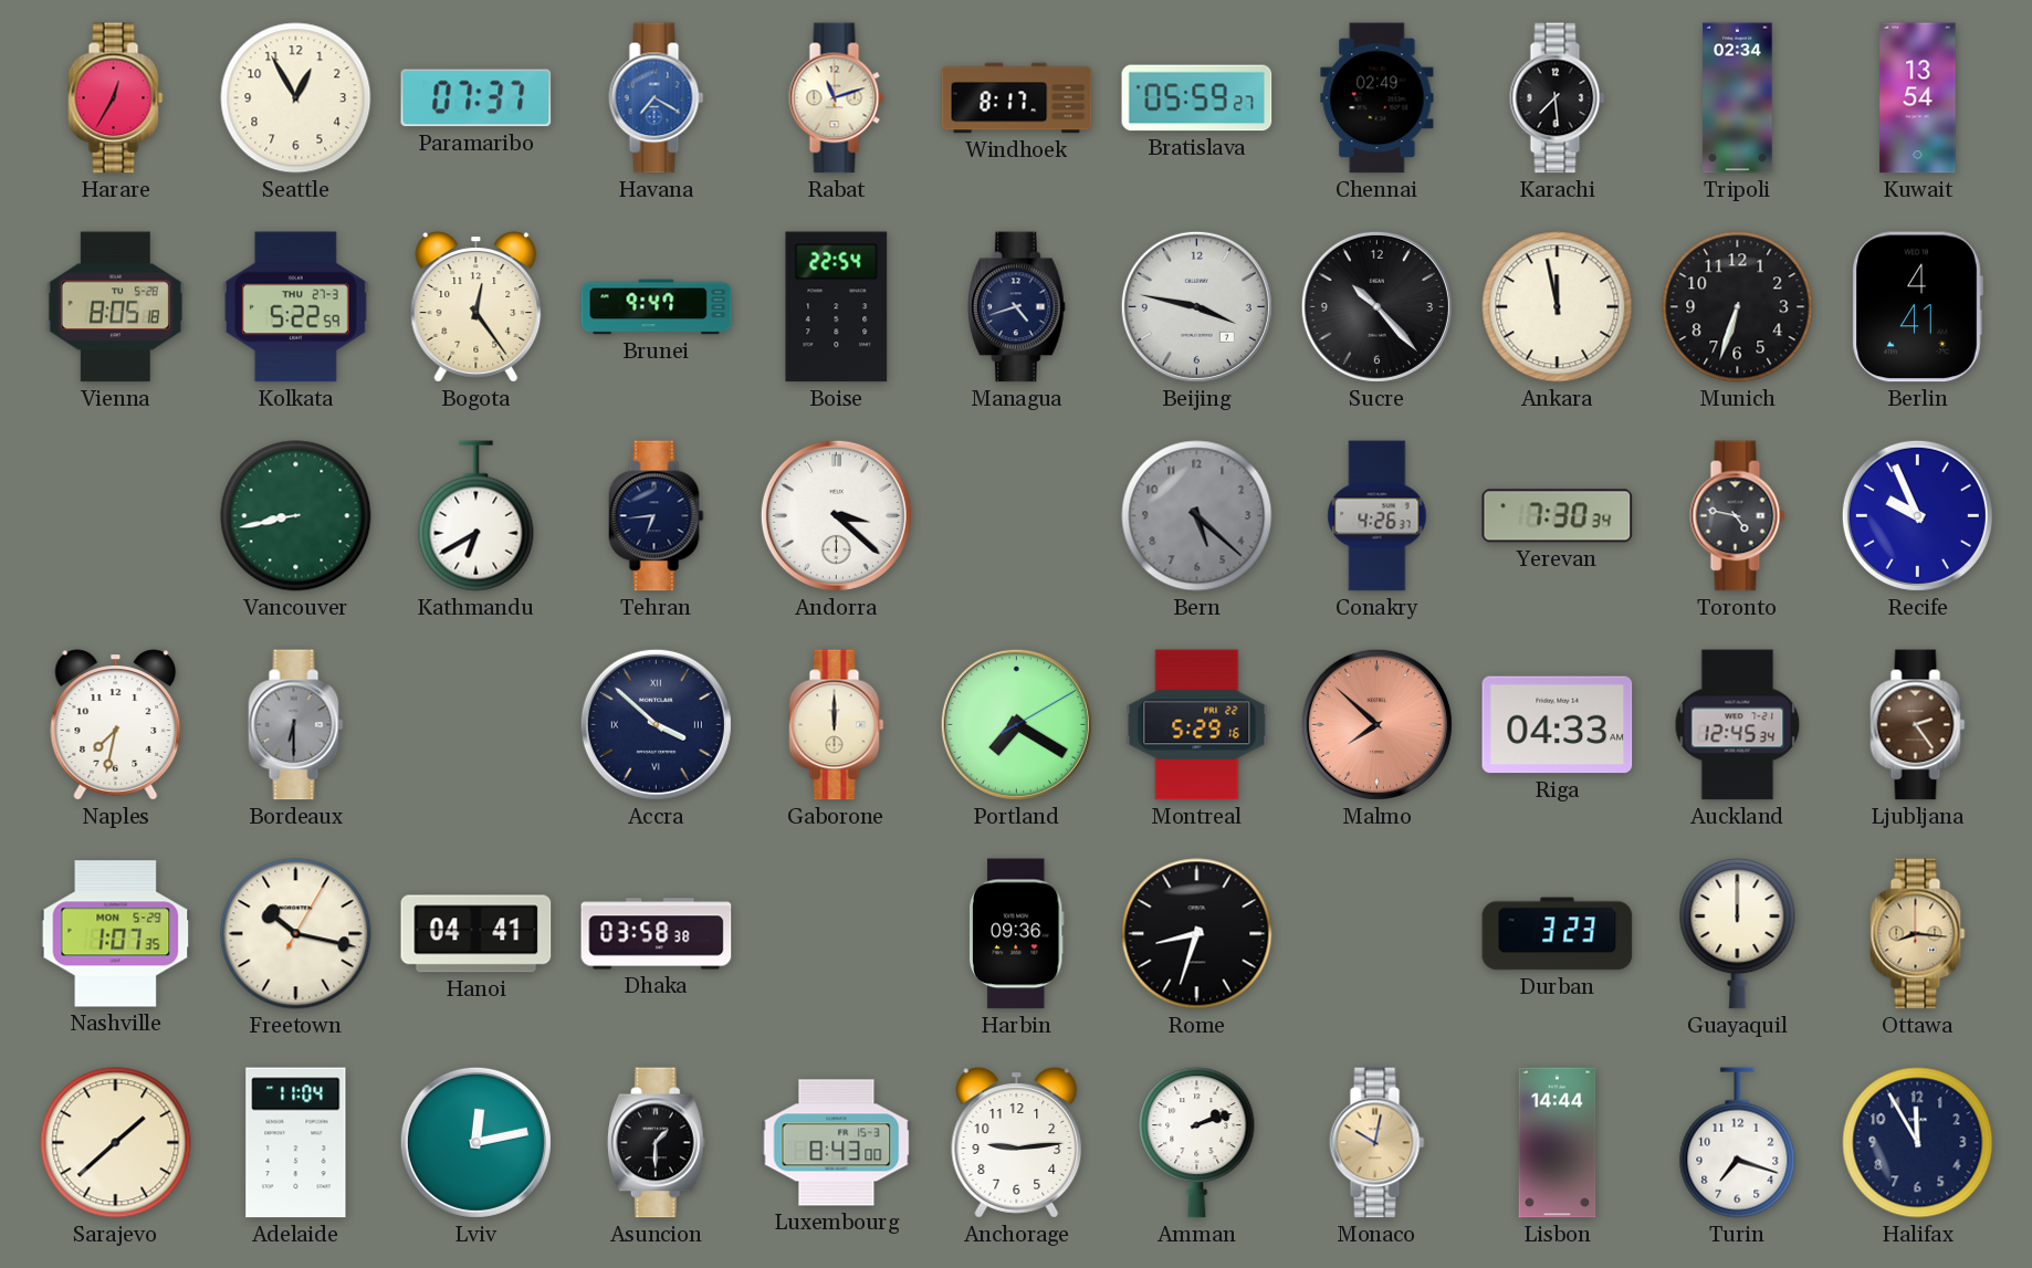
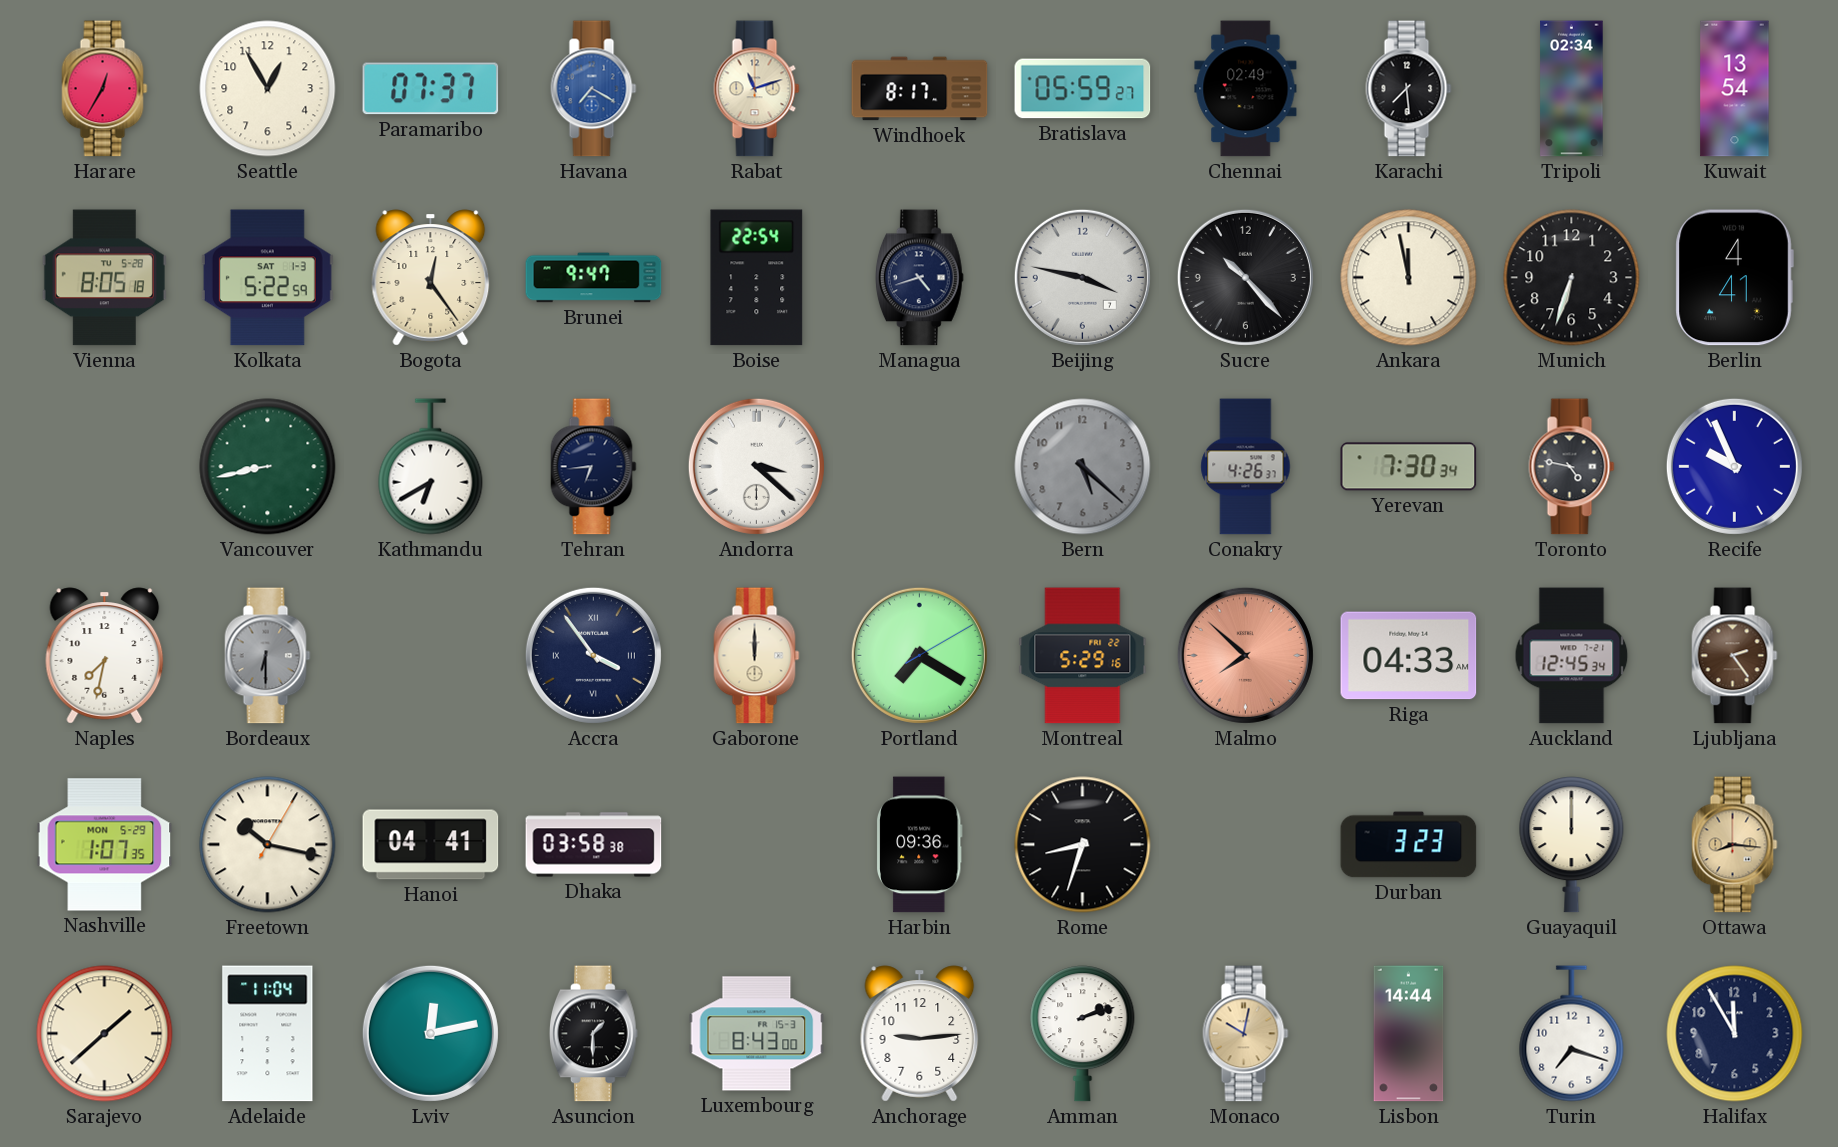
Kolkata date: THU 27-3 -> SAT 1-3 (267, 278)
Accra: 3:52 -> 3:54 (593, 655)
